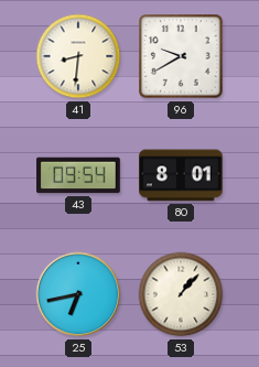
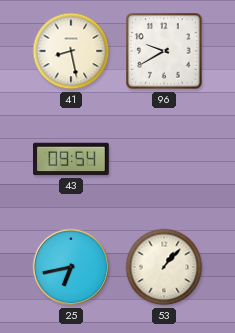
41: 8:31 -> 8:28 (71, 51)
80: 8:01 -> none (182, 175)
